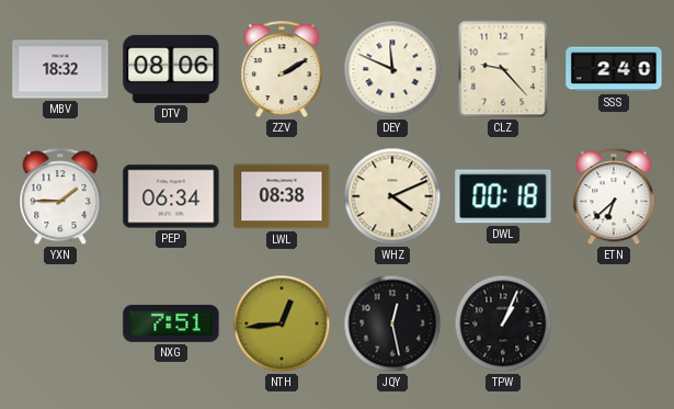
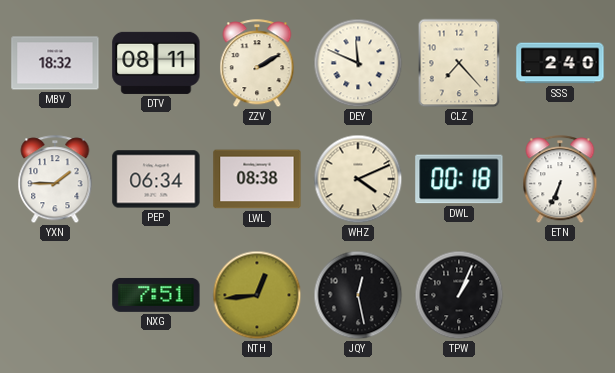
DTV: 08:06 -> 08:11 (156, 63)
CLZ: 9:23 -> 7:23 (459, 63)
ETN: 6:38 -> 6:34 (560, 180)
